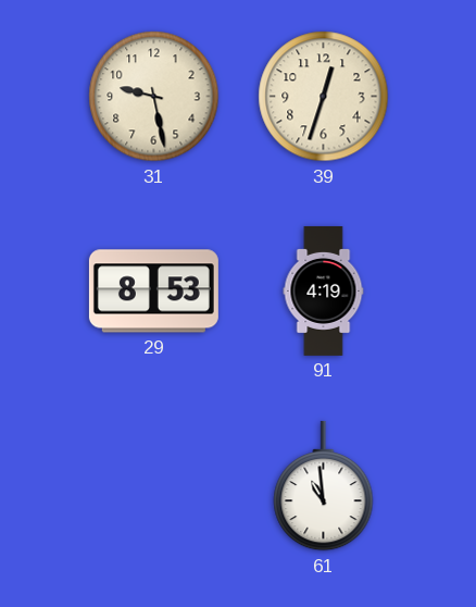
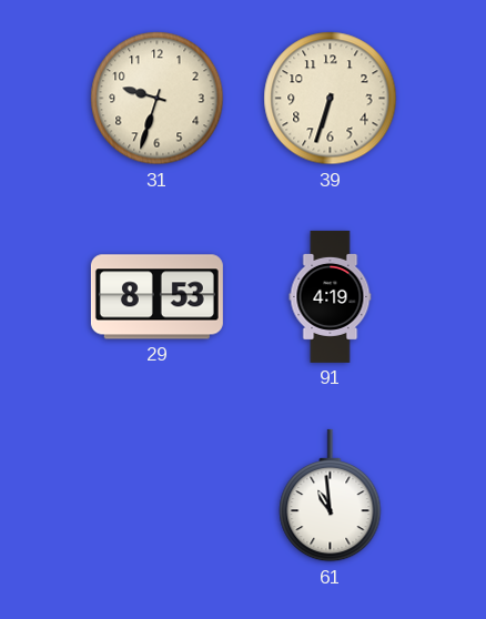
31: 9:28 -> 9:33 (158, 99)
39: 12:33 -> 6:33 (331, 99)
